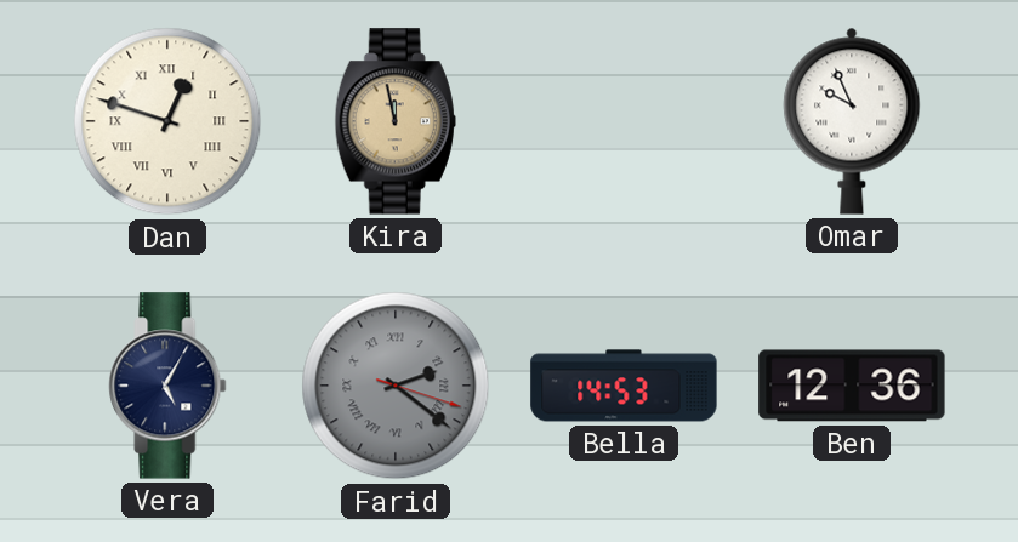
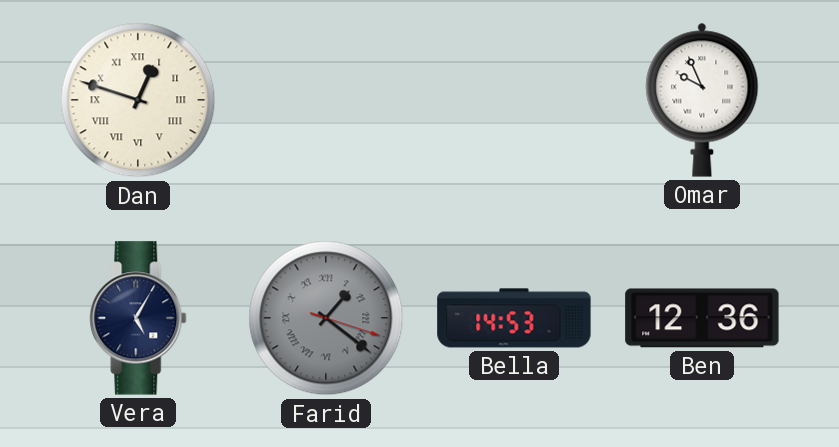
Kira: 11:58 -> none (396, 121)
Farid: 2:21 -> 1:21 (326, 318)
